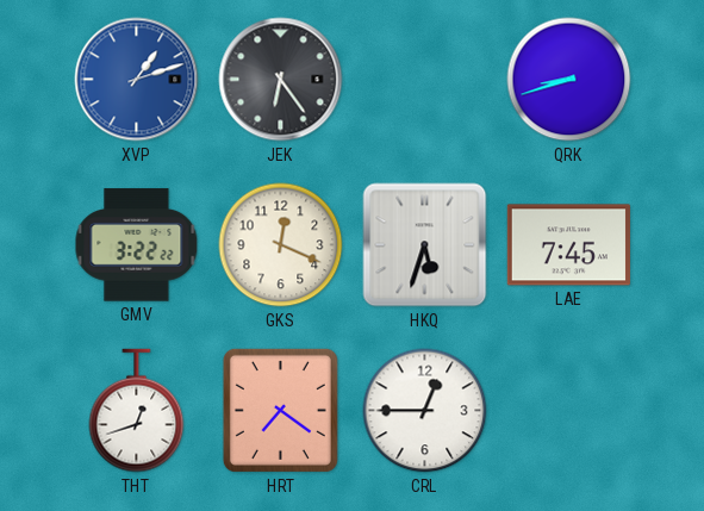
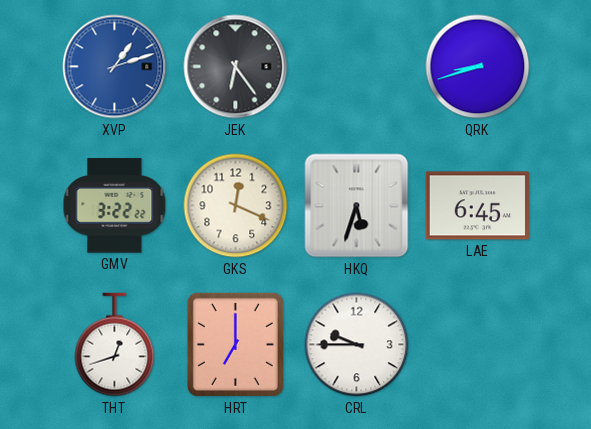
LAE: 7:45 -> 6:45 (477, 206)
HRT: 7:21 -> 7:00 (235, 344)
CRL: 12:45 -> 9:45 (357, 345)
